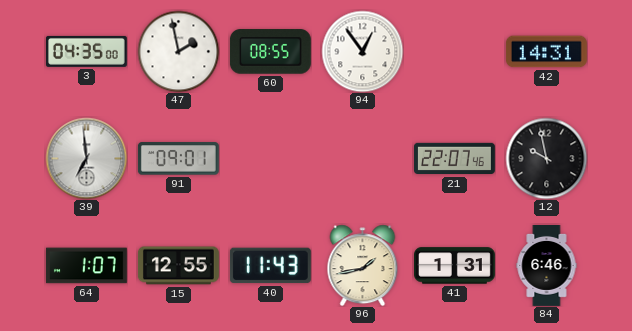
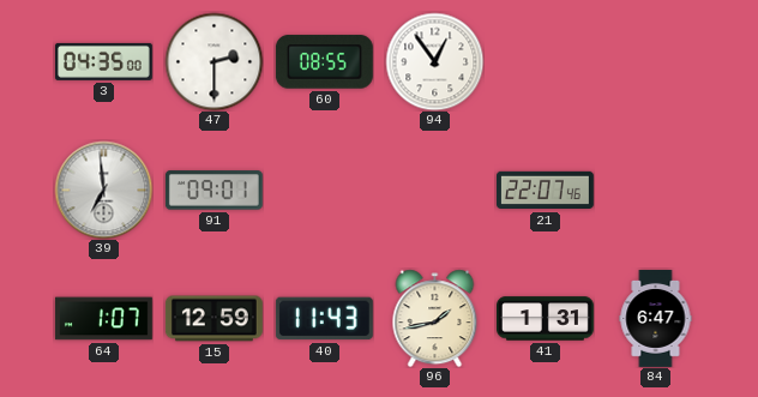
47: 1:58 -> 2:30 (213, 61)
42: 14:31 -> none (546, 52)
12: 9:58 -> none (546, 158)
15: 12:55 -> 12:59 (213, 319)
84: 6:46 -> 6:47 (656, 319)
